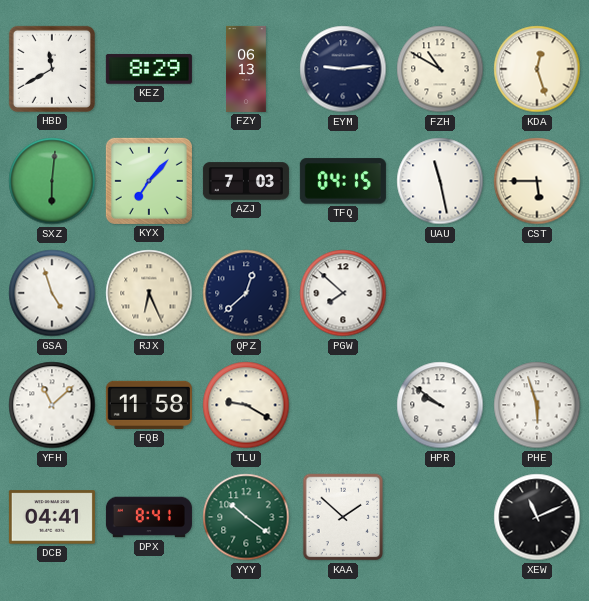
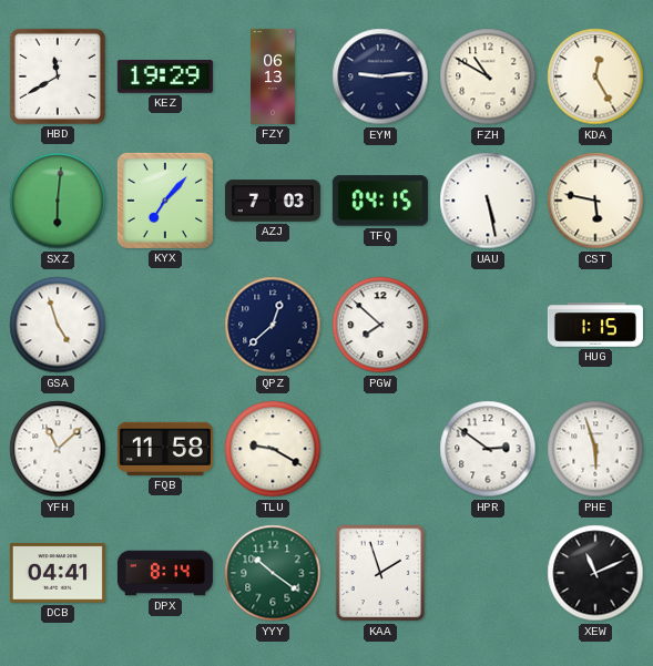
KEZ: 8:29 -> 19:29 (165, 76)
KDA: 12:27 -> 12:25 (595, 76)
UAU: 11:28 -> 5:28 (488, 201)
CST: 5:45 -> 5:47 (595, 201)
RJX: 6:26 -> none (149, 293)
HUG: none -> 1:15 (595, 325)
HPR: 9:51 -> 2:51 (488, 449)
DPX: 8:41 -> 8:14 (165, 573)
KAA: 1:52 -> 1:57 (380, 573)
